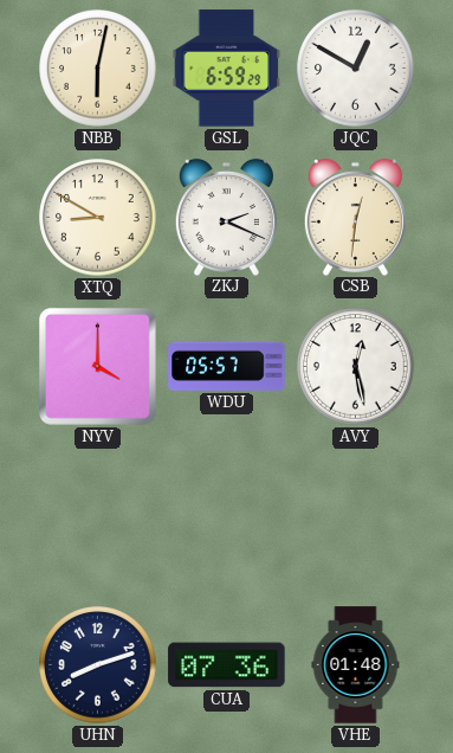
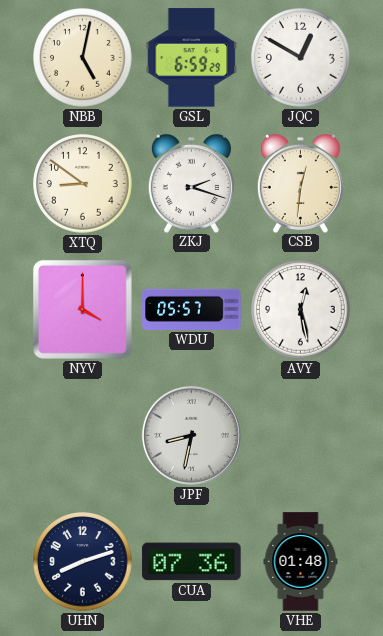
NBB: 6:02 -> 5:02 (83, 58)
XTQ: 8:50 -> 8:51 (83, 184)
ZKJ: 2:19 -> 2:18 (191, 183)
JPF: none -> 8:32 (191, 435)
